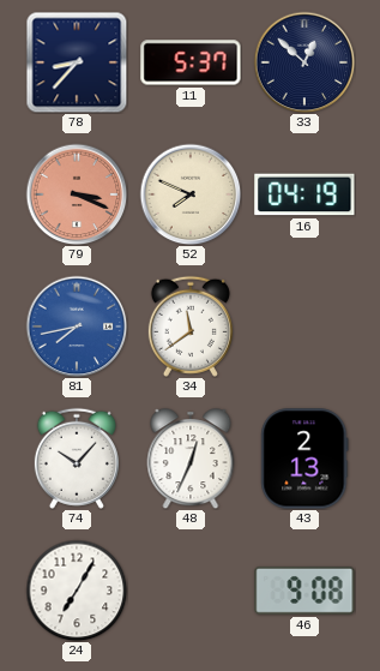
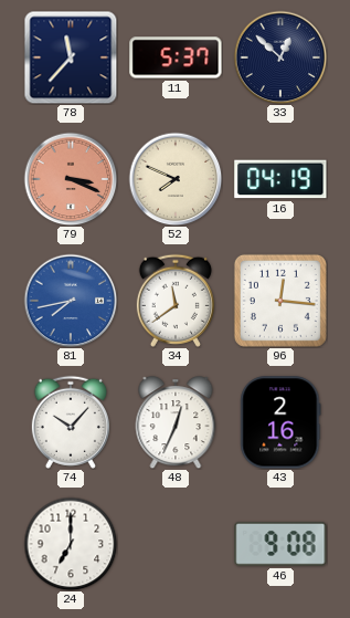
78: 8:37 -> 11:37 (71, 57)
96: none -> 12:16 (280, 301)
43: 2:13 -> 2:16 (280, 422)
24: 7:05 -> 7:00 (71, 544)
